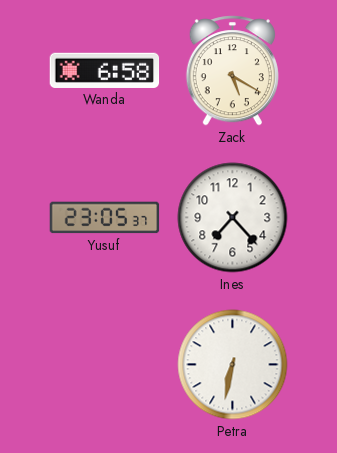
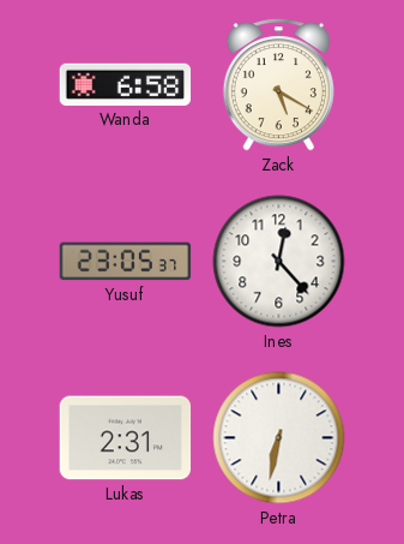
Ines: 7:23 -> 12:23 (279, 262)
Lukas: none -> 2:31 (126, 438)
